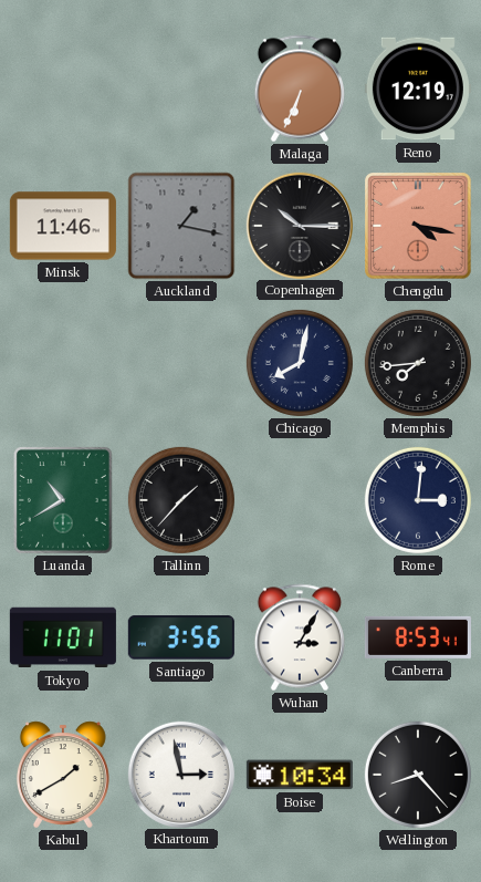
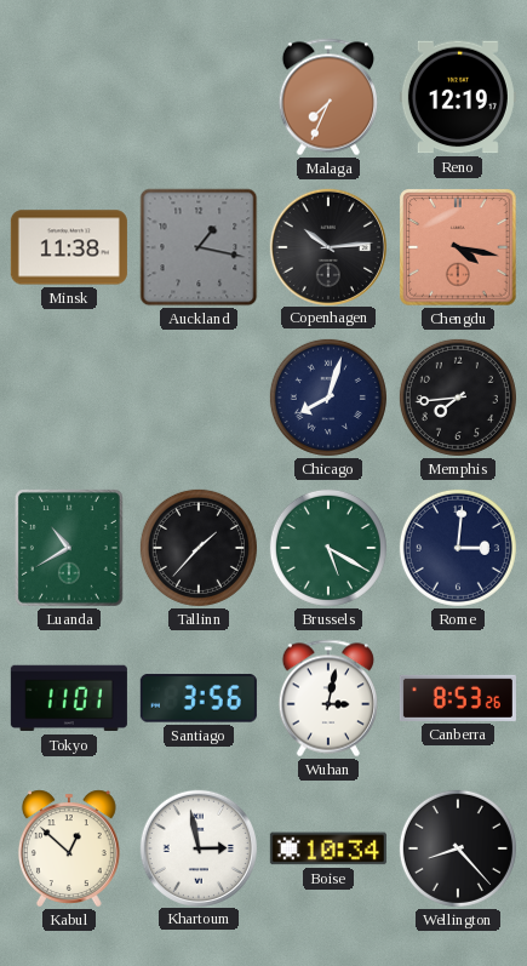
Malaga: 6:34 -> 7:34 (327, 97)
Minsk: 11:46 -> 11:38 (69, 247)
Copenhagen: 10:15 -> 10:14 (327, 246)
Chicago: 8:02 -> 8:03 (328, 398)
Brussels: none -> 5:20 (328, 548)
Wuhan: 3:05 -> 3:02 (327, 698)
Canberra: 8:53:41 -> 8:53:26 (458, 698)
Kabul: 1:40 -> 12:52 (69, 848)
